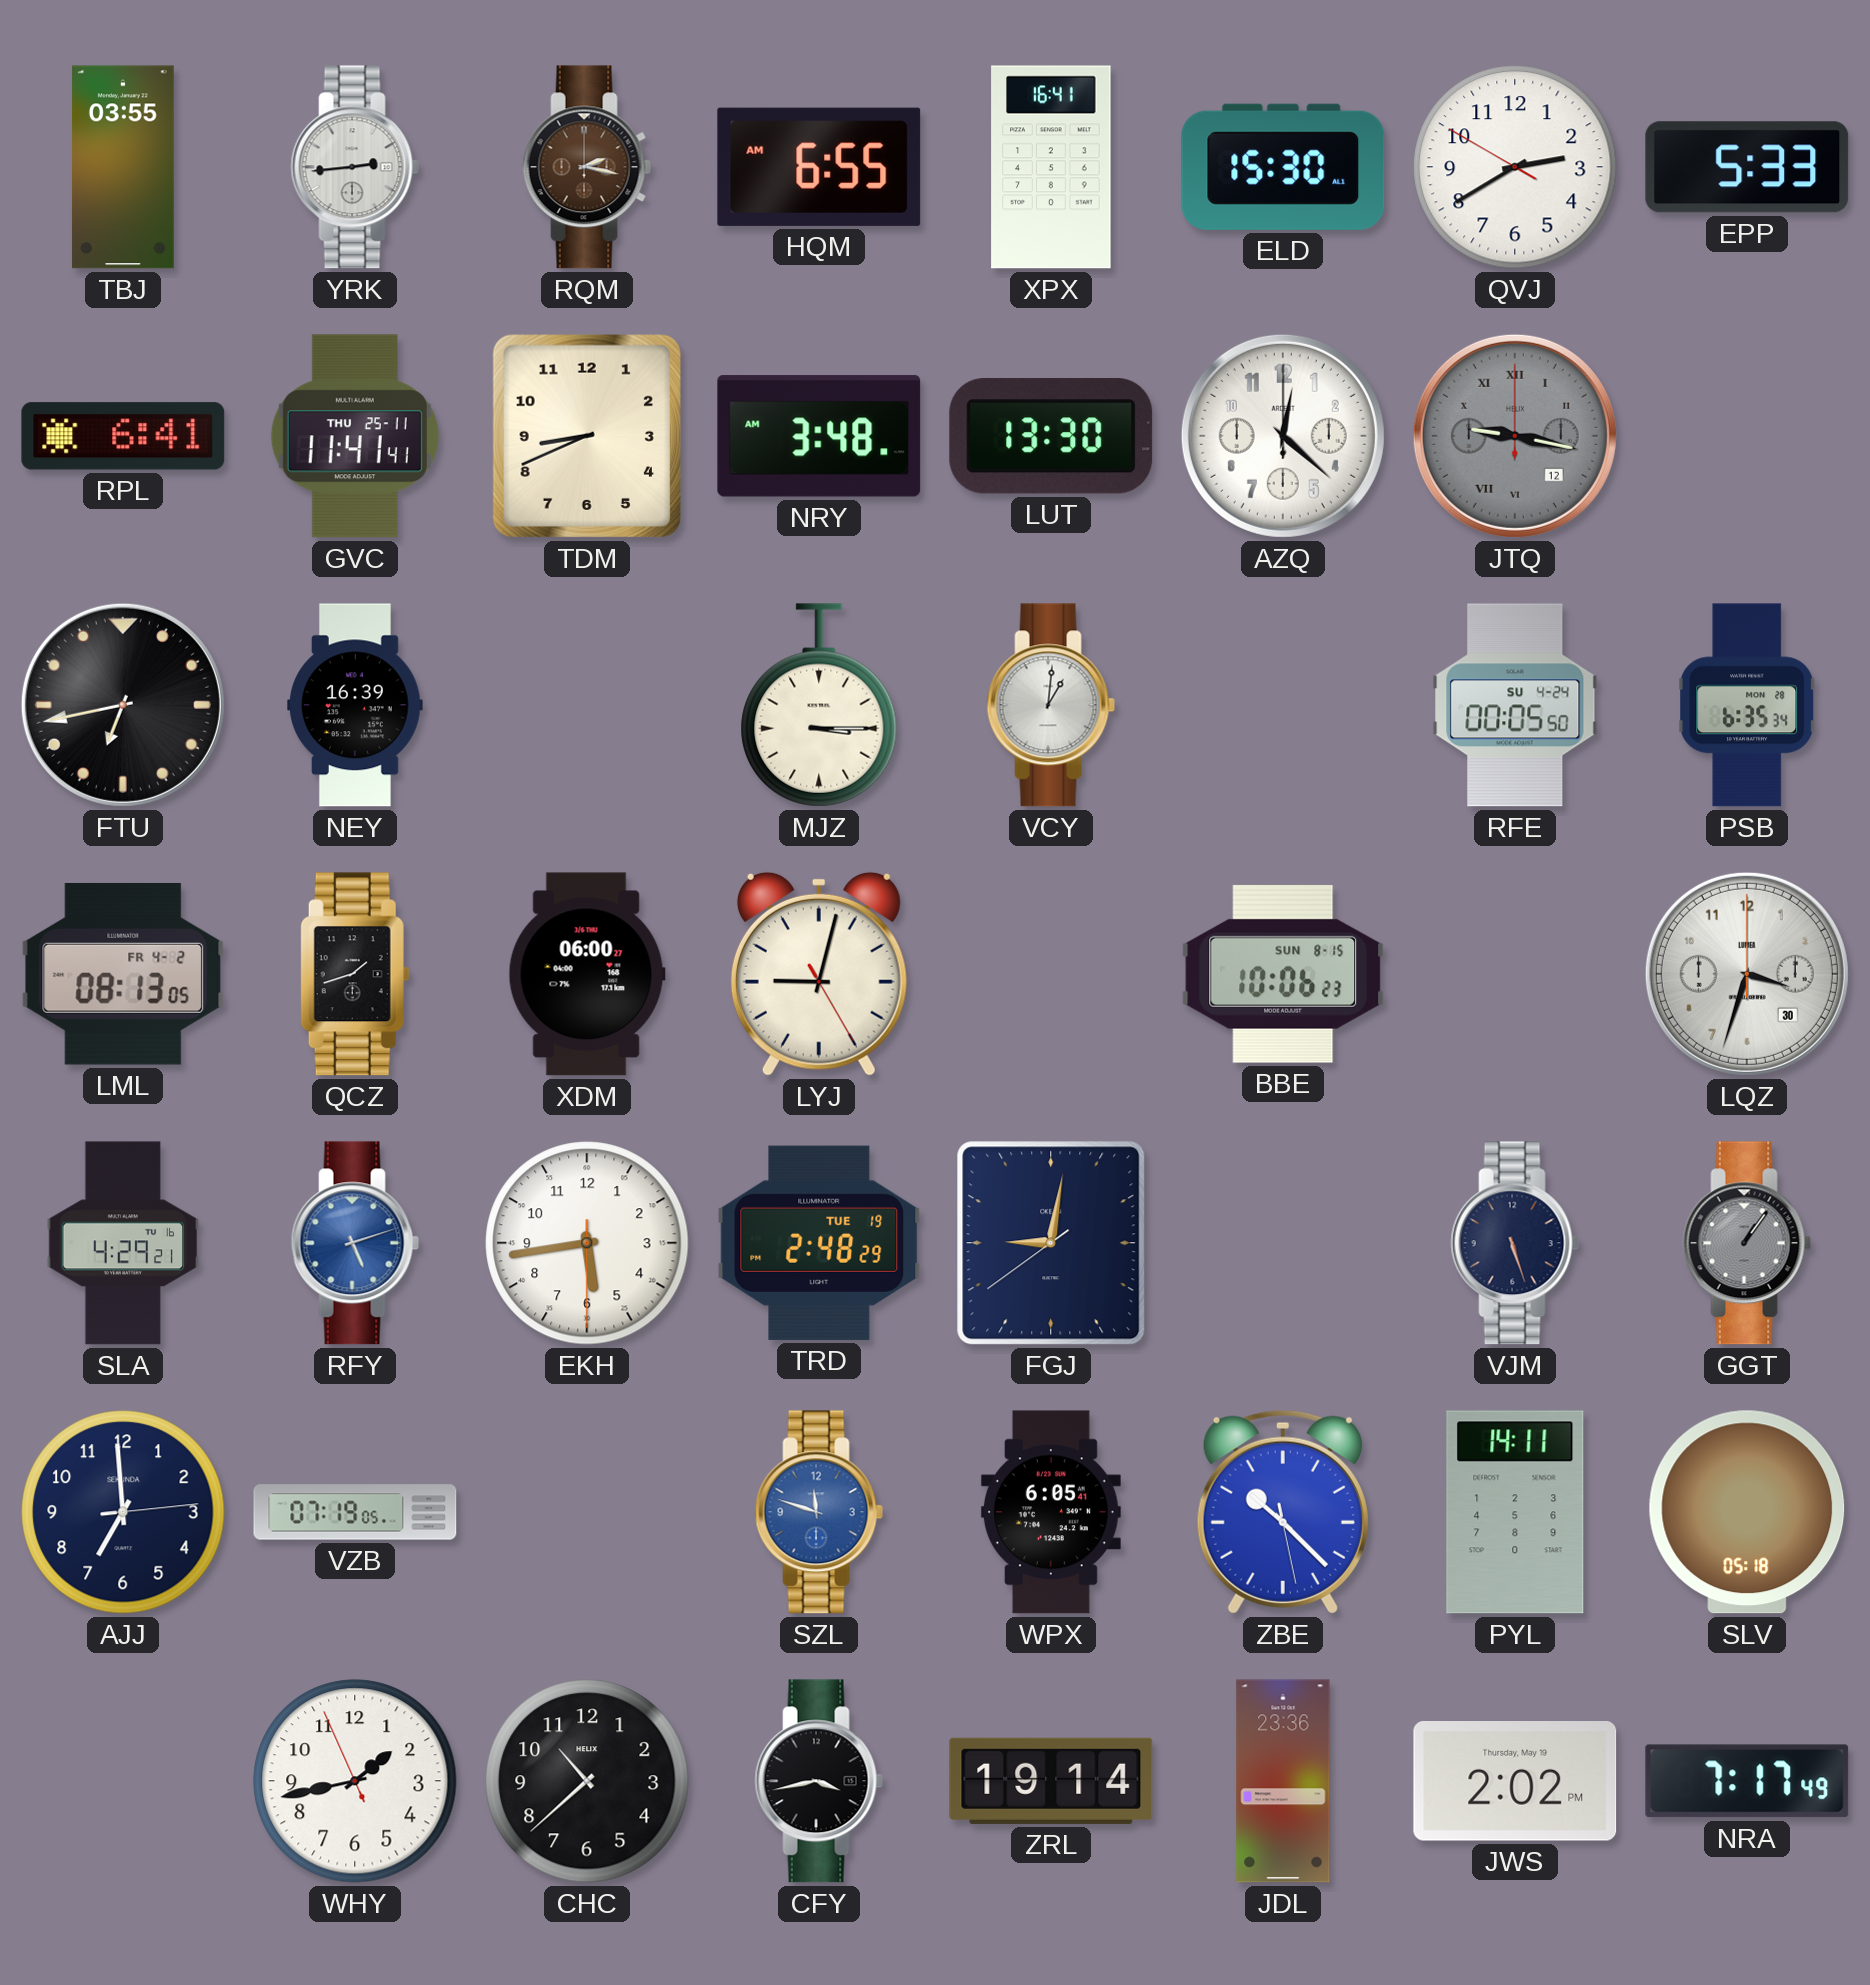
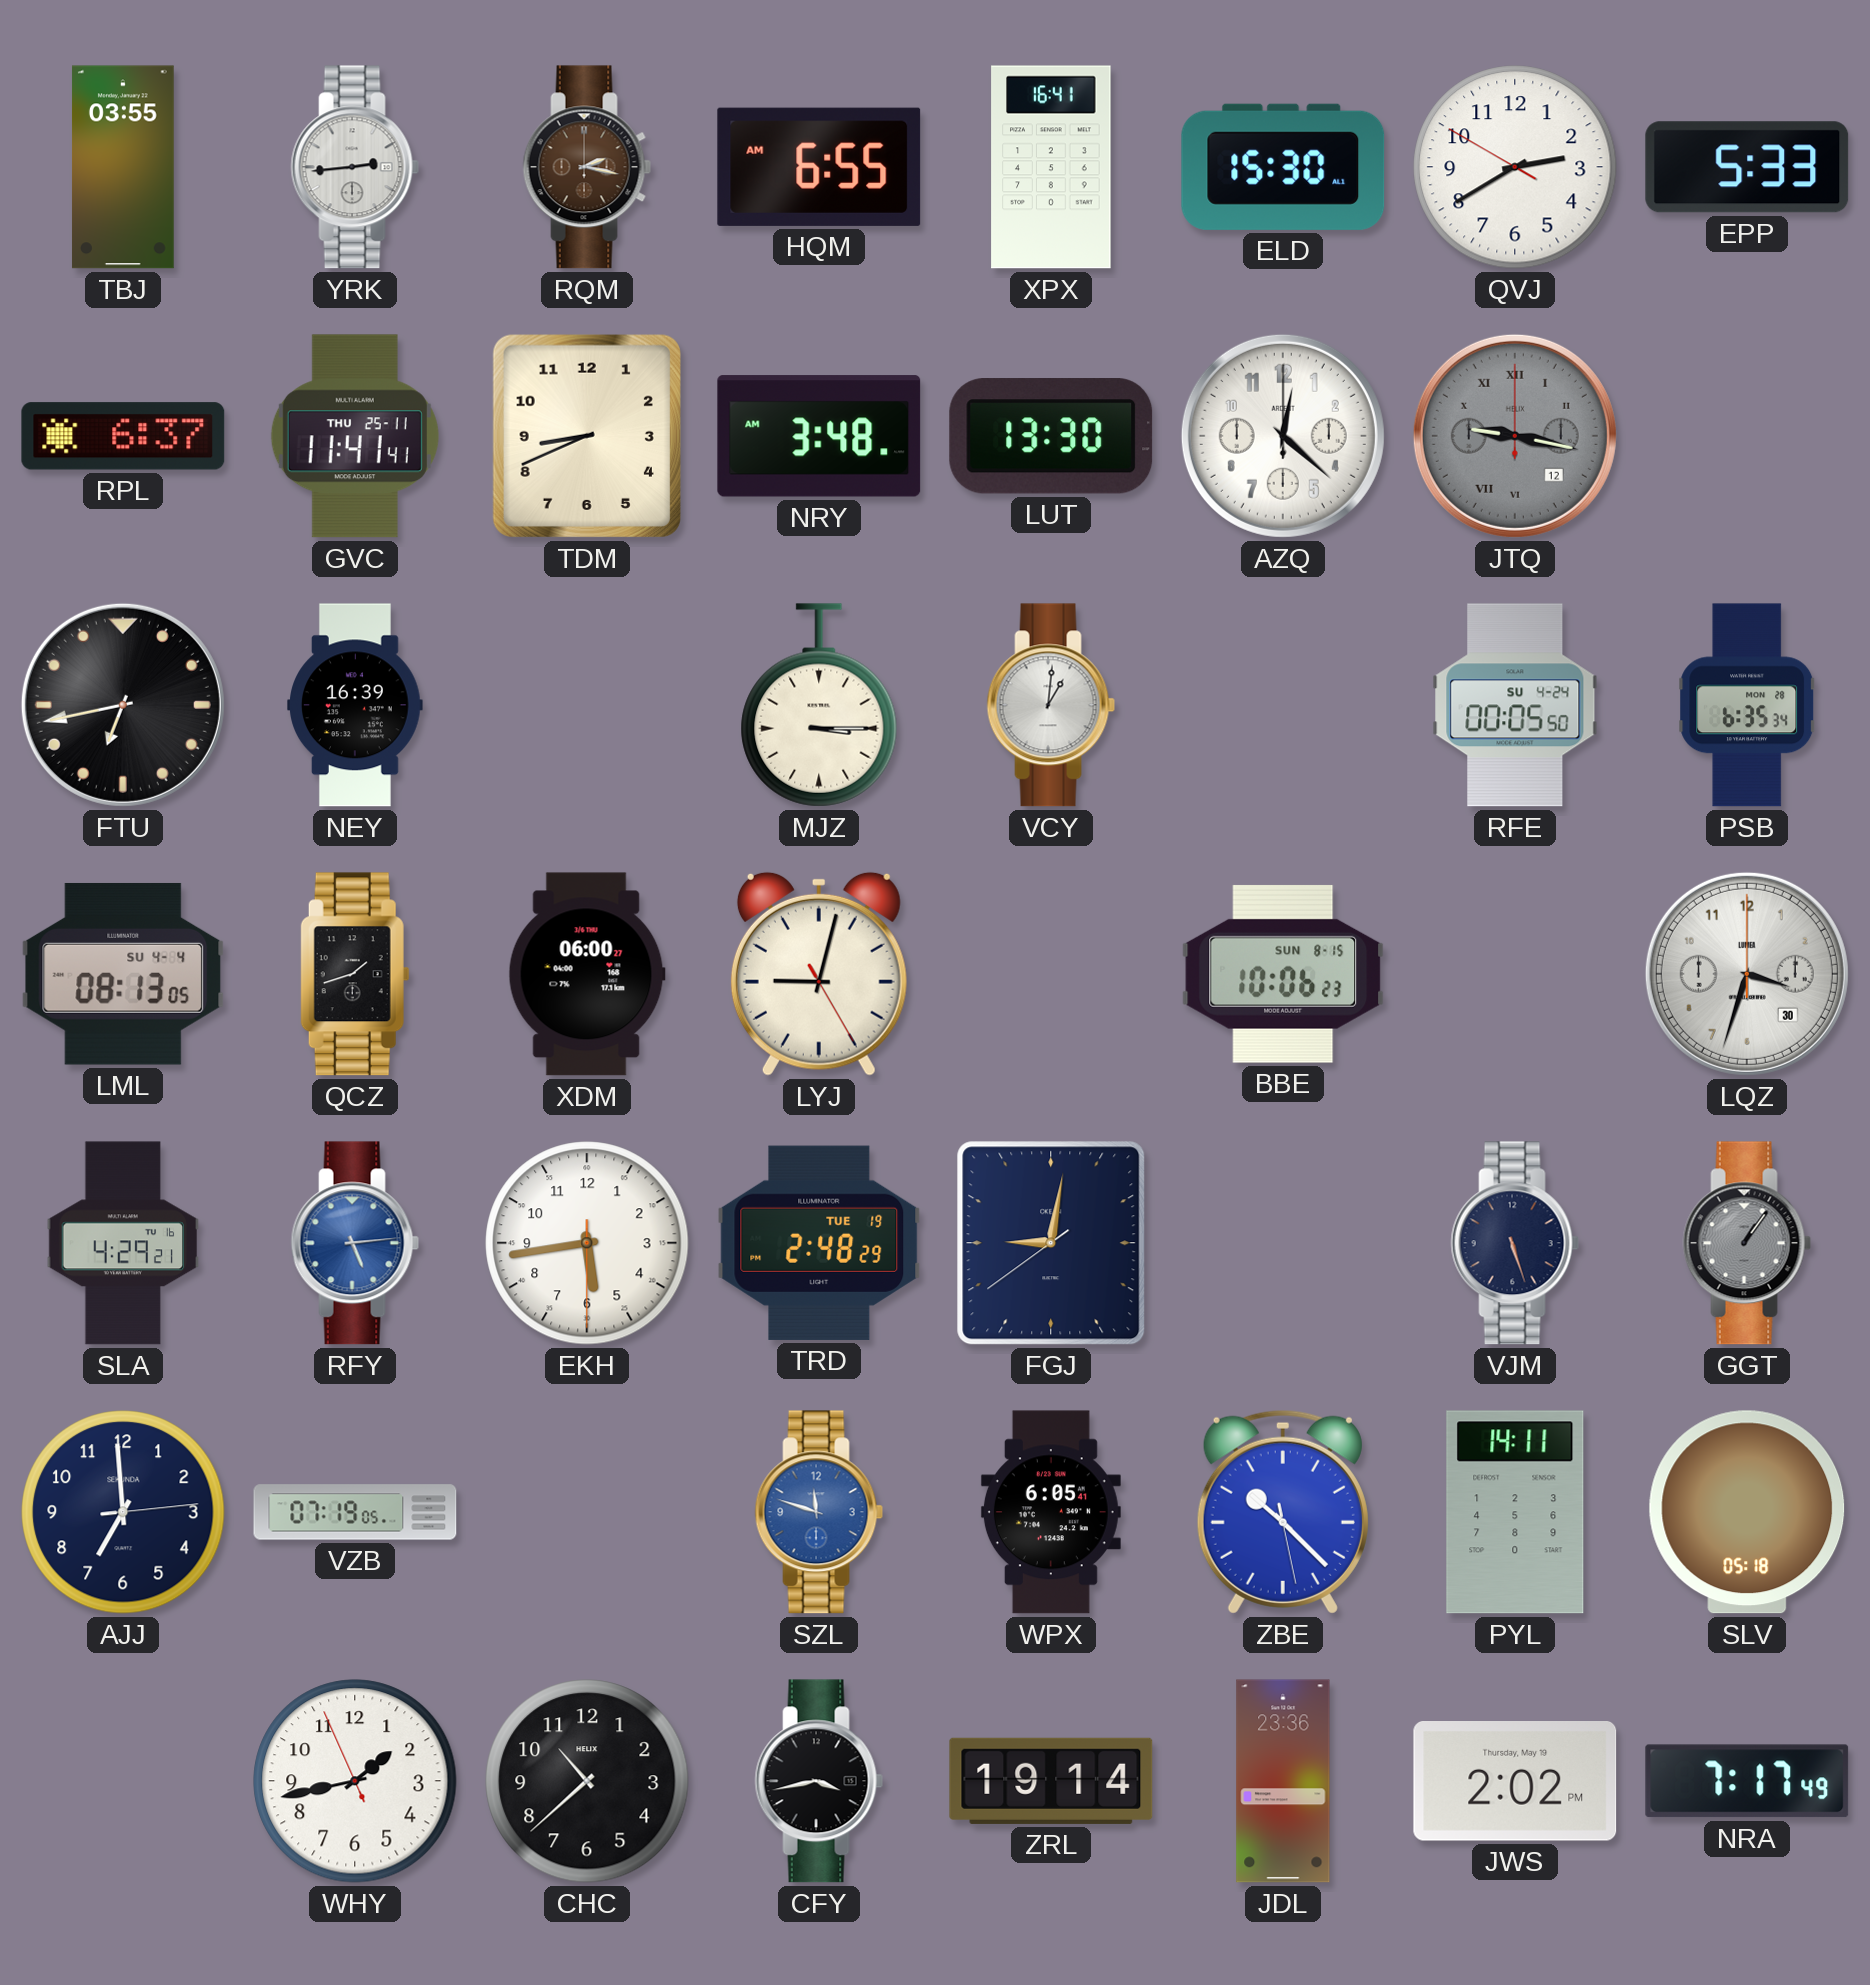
RPL: 6:41 -> 6:37 (123, 436)
LML date: FR 4-2 -> SU 4-4 (123, 974)
RFY: 5:12 -> 5:14 (355, 1243)
